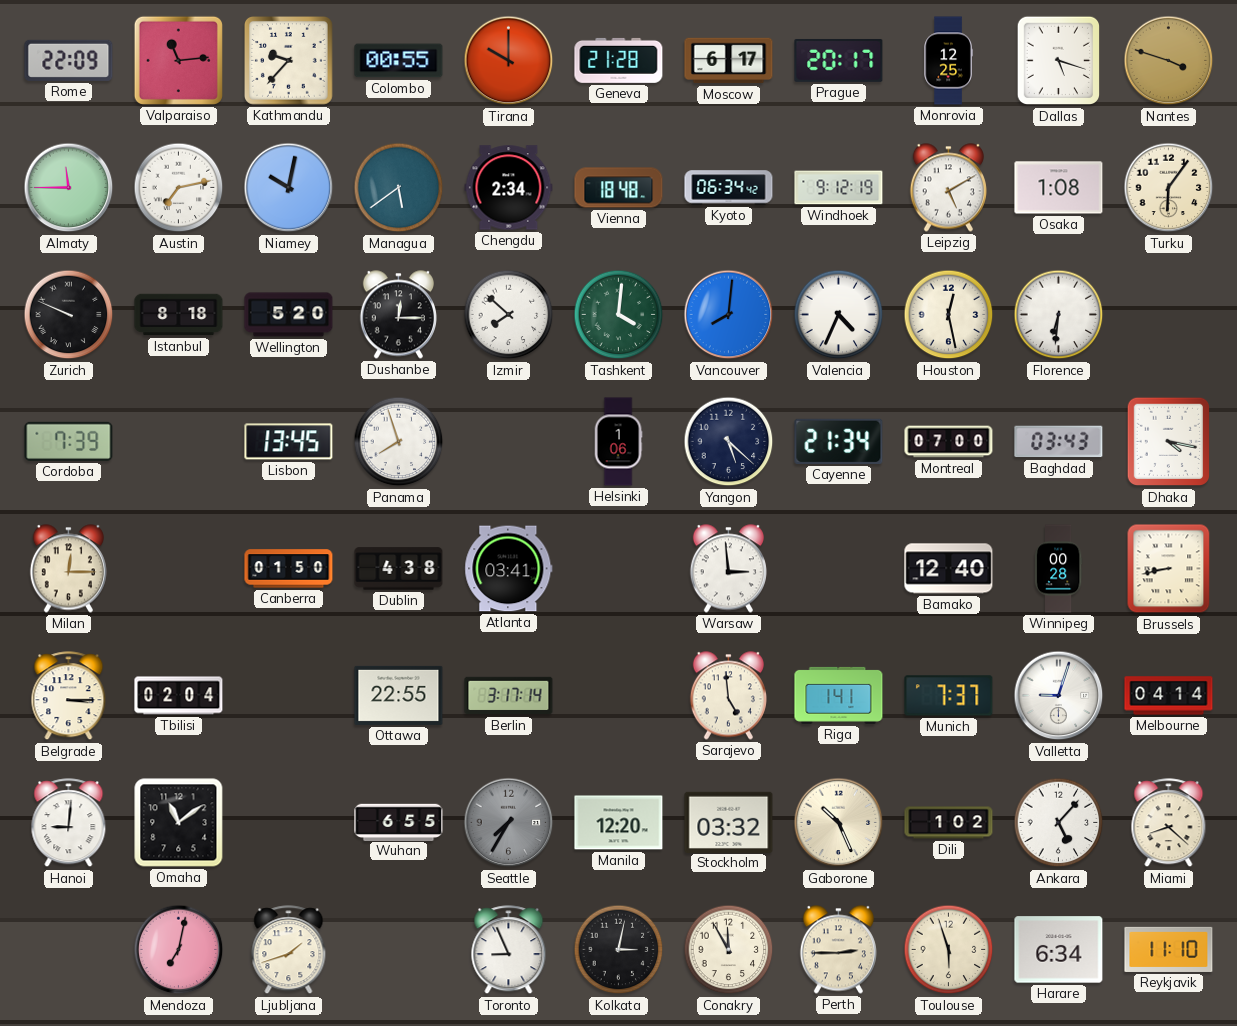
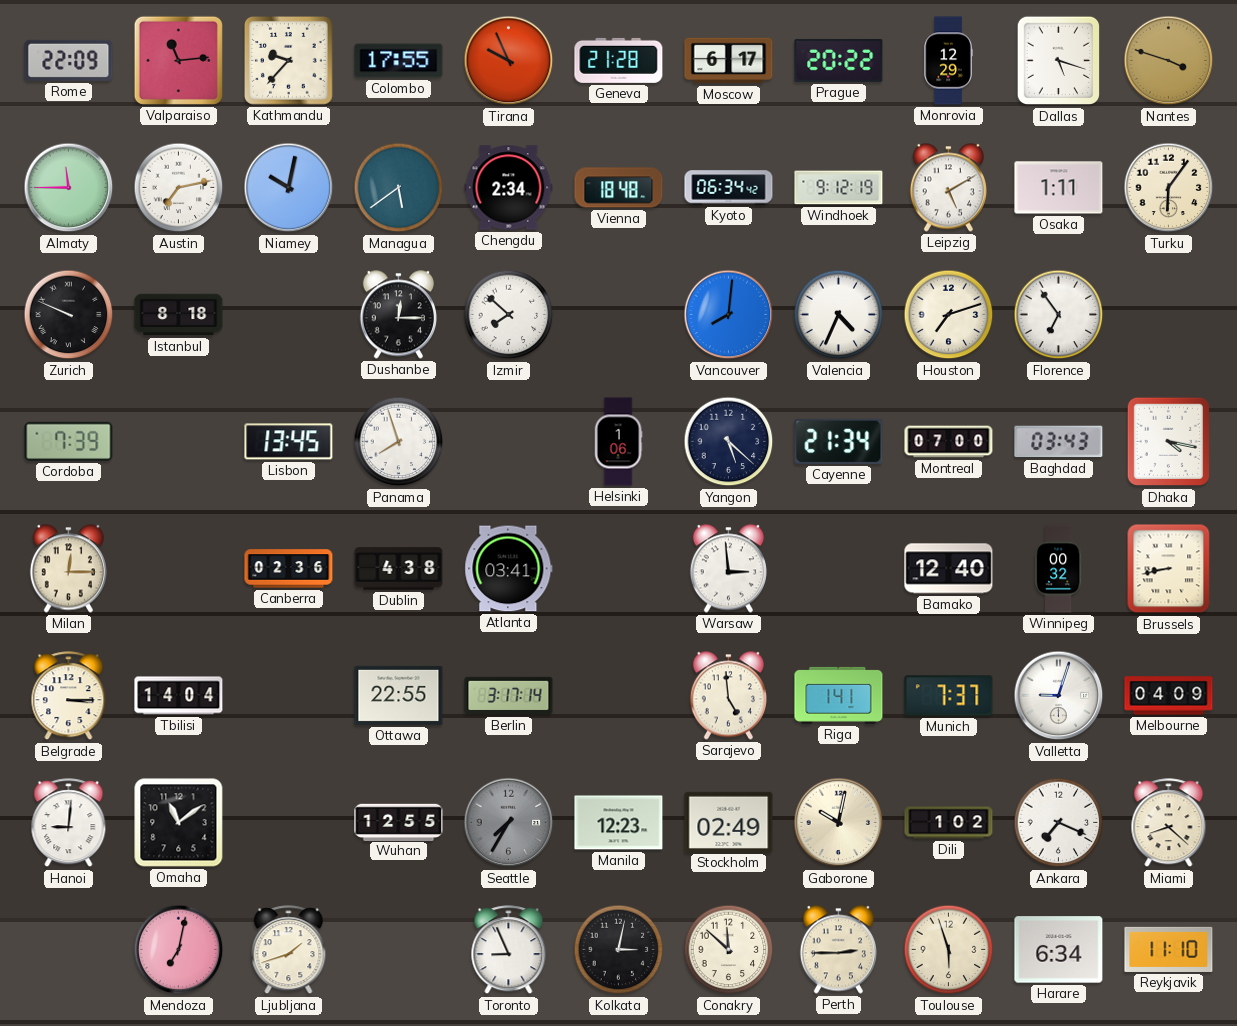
Colombo: 00:55 -> 17:55 (399, 61)
Tirana: 10:00 -> 9:56 (509, 61)
Prague: 20:17 -> 20:22 (839, 60)
Monrovia: 12:25 -> 12:29 (948, 61)
Osaka: 1:08 -> 1:11 (1059, 188)
Wellington: 5:20 -> none (289, 315)
Tashkent: 4:01 -> none (619, 315)
Houston: 12:28 -> 7:12 (949, 315)
Florence: 6:31 -> 6:54 (1059, 315)
Canberra: 01:50 -> 02:36 (289, 569)
Winnipeg: 00:28 -> 00:32 (1058, 569)
Tbilisi: 02:04 -> 14:04 (179, 696)
Melbourne: 04:14 -> 04:09 (1169, 696)
Wuhan: 6:55 -> 12:55 (399, 822)
Manila: 12:20 -> 12:23 (619, 823)
Stockholm: 03:32 -> 02:49 (729, 822)
Gaborone: 10:26 -> 10:02 (839, 823)
Ankara: 5:07 -> 7:19 (1059, 823)
Conakry: 11:55 -> 11:52 (729, 950)
